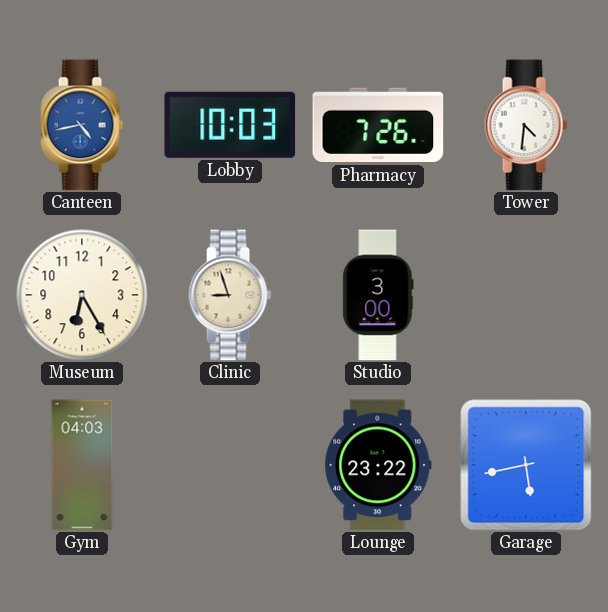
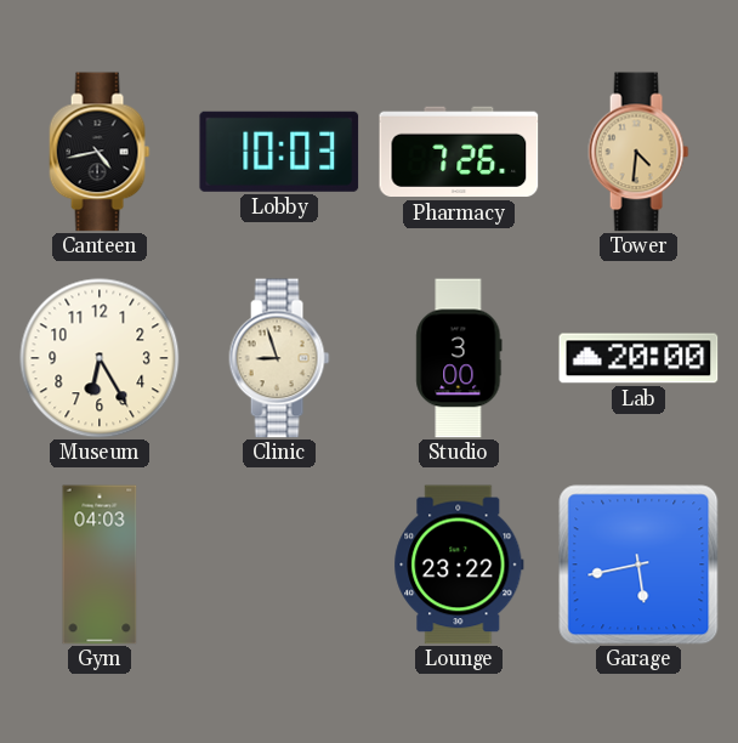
Canteen dial: blue -> black (100, 152)
Tower dial: white -> champagne (638, 152)
Lab: none -> 20:00 (638, 358)
